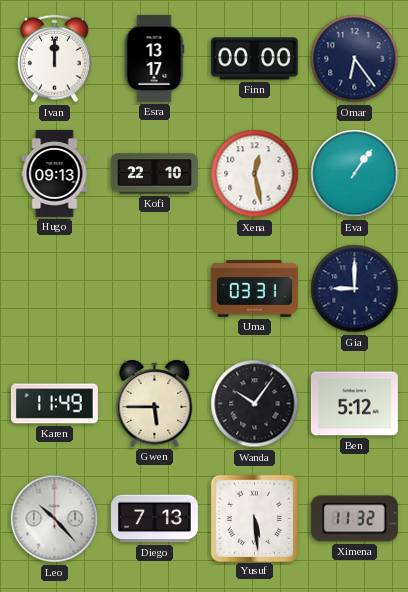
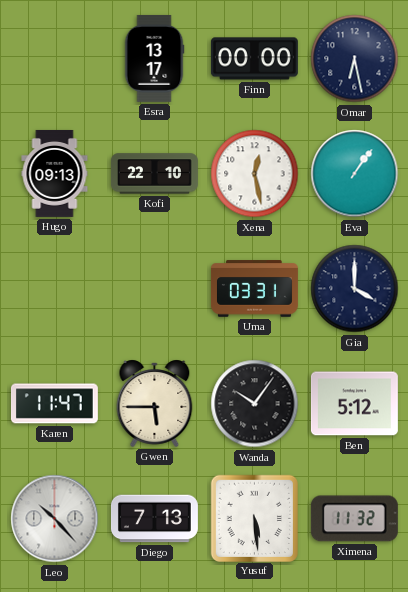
Ivan: 12:00 -> none (55, 59)
Omar: 6:24 -> 6:28 (355, 59)
Gia: 9:00 -> 4:00 (355, 289)
Karen: 11:49 -> 11:47 (54, 404)
